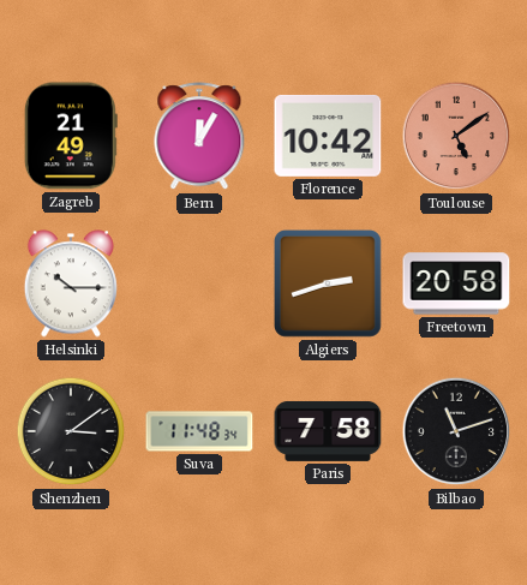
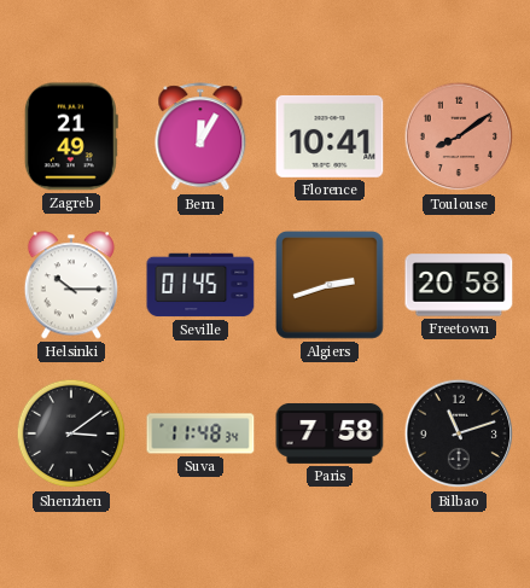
Florence: 10:42 -> 10:41 (330, 136)
Toulouse: 5:09 -> 8:09 (459, 136)
Seville: none -> 01:45 (200, 285)
